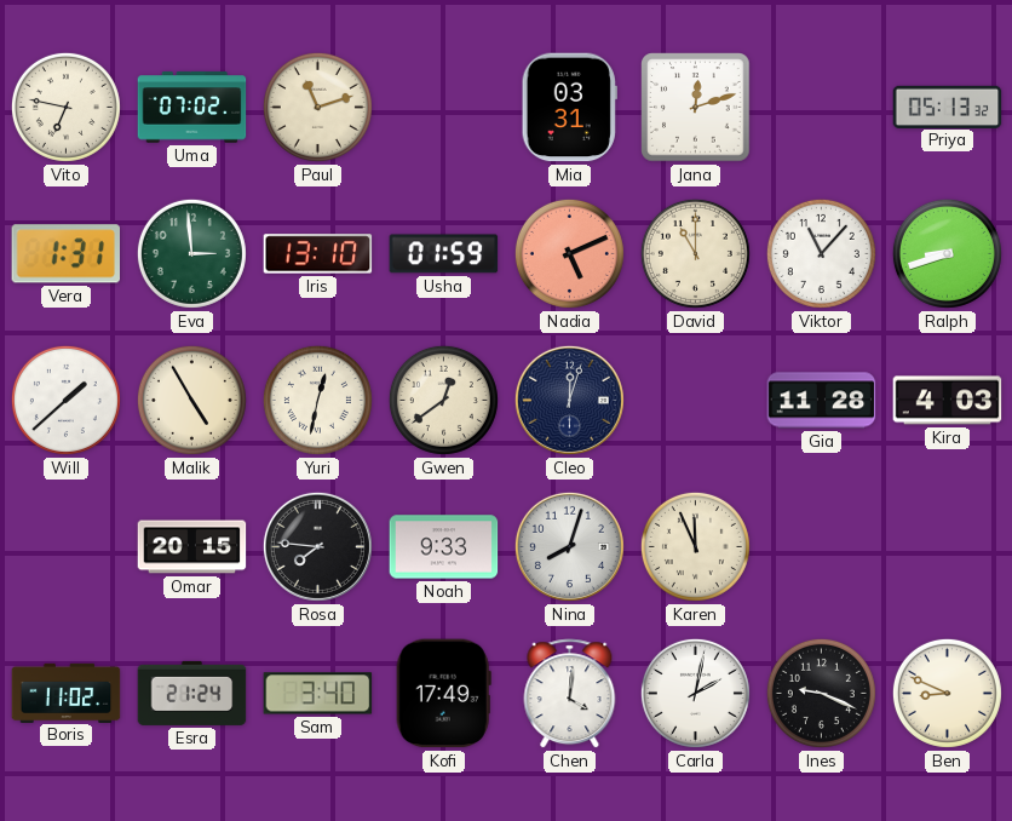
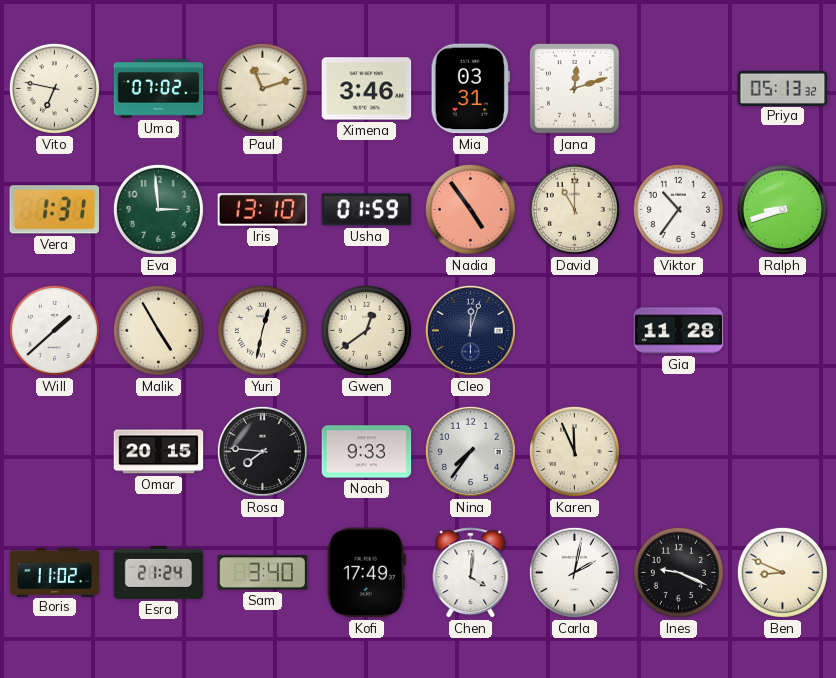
Ximena: none -> 3:46 (367, 89)
Nadia: 5:11 -> 4:54 (470, 209)
Viktor: 11:07 -> 10:36 (678, 209)
Kira: 4:03 -> none (948, 401)
Nina: 8:03 -> 7:36 (470, 451)
